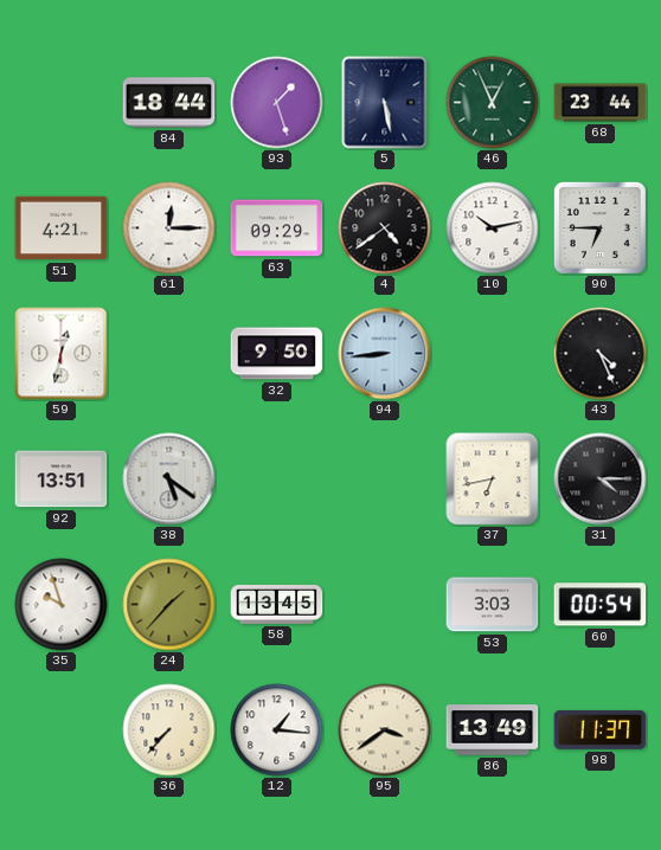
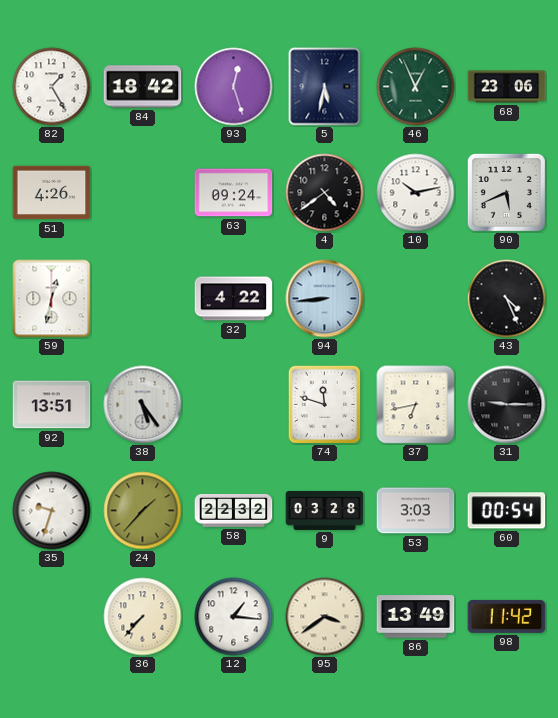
82: none -> 1:25 (52, 87)
84: 18:44 -> 18:42 (143, 87)
93: 1:27 -> 12:27 (234, 87)
5: 5:28 -> 5:32 (325, 87)
68: 23:44 -> 23:06 (507, 87)
51: 4:21 -> 4:26 (52, 193)
61: 12:15 -> none (169, 228)
63: 09:29 -> 09:24 (234, 193)
90: 6:45 -> 5:41 (506, 192)
32: 9:50 -> 4:22 (234, 299)
38: 5:21 -> 5:24 (143, 405)
74: none -> 11:48 (325, 404)
31: 4:15 -> 9:15 (507, 405)
35: 9:57 -> 9:33 (52, 511)
58: 13:45 -> 22:32 (234, 510)
9: none -> 03:28 (325, 510)
98: 11:37 -> 11:42 (507, 616)
